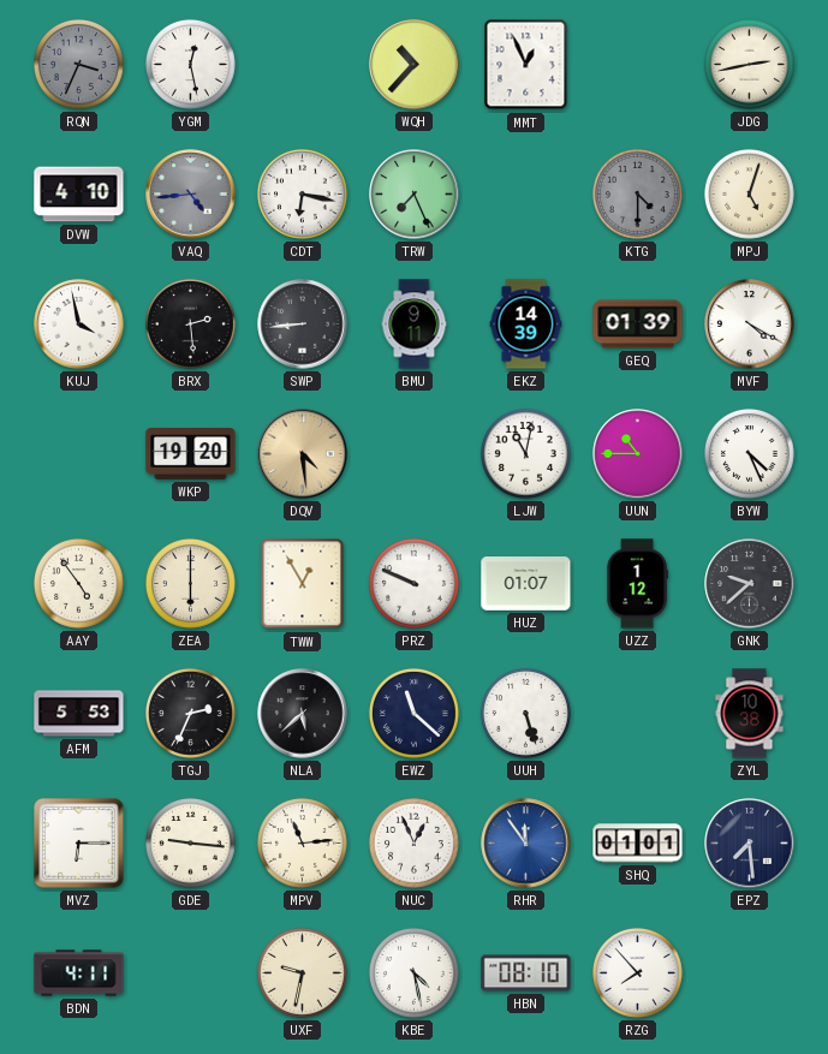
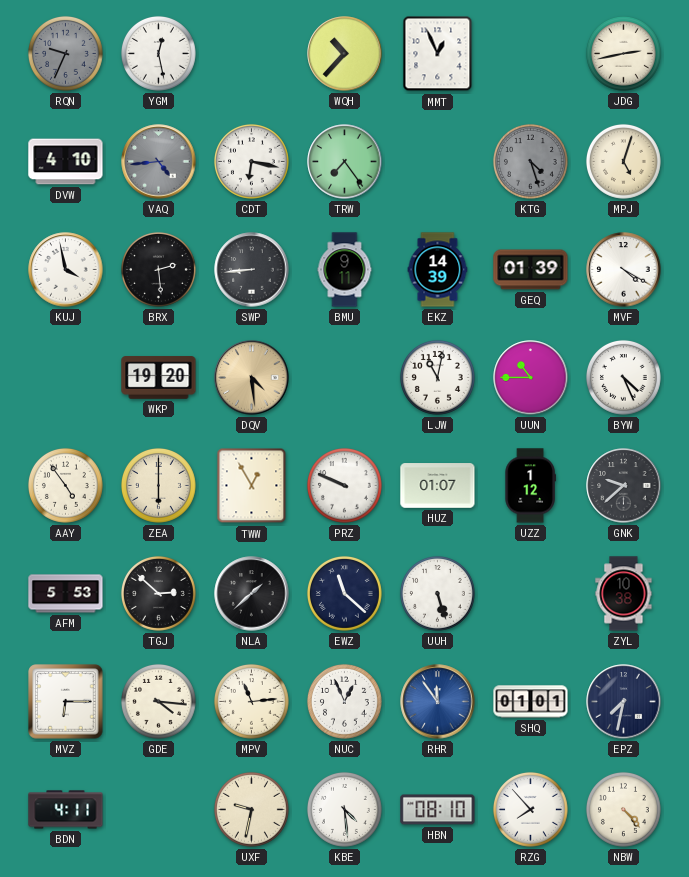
RQN: 3:34 -> 9:34 (65, 53)
TRW: 7:26 -> 7:24 (345, 162)
KTG: 4:30 -> 4:27 (530, 161)
TGJ: 2:34 -> 2:52 (158, 593)
NLA: 5:38 -> 1:38 (252, 594)
GDE: 9:16 -> 4:16 (158, 701)
EPZ: 7:29 -> 7:32 (624, 702)
KBE: 4:28 -> 4:29 (344, 809)
NBW: none -> 4:23 (623, 809)
